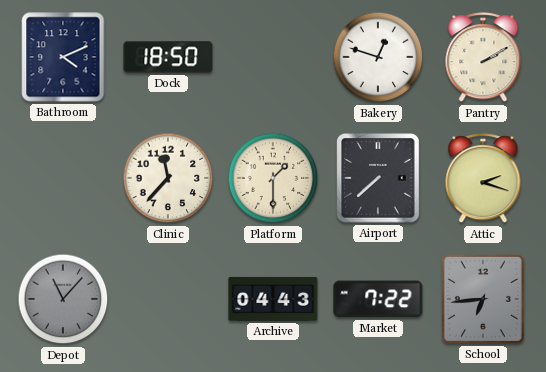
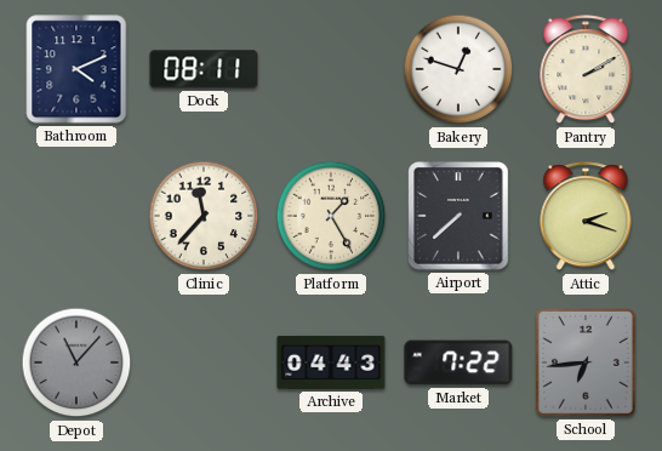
Dock: 18:50 -> 08:11 (204, 69)
Platform: 1:30 -> 1:25 (331, 216)
